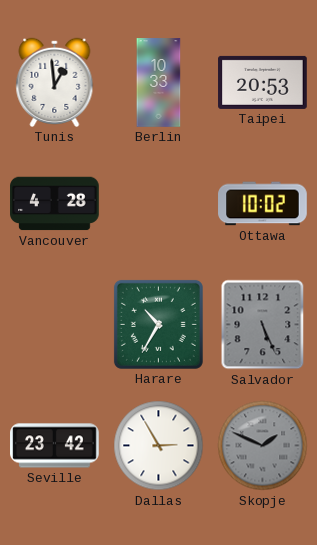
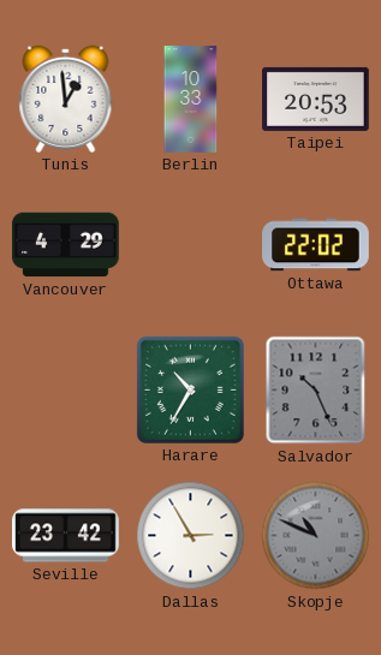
Vancouver: 4:28 -> 4:29 (66, 245)
Ottawa: 10:02 -> 22:02 (316, 245)
Salvador: 5:26 -> 10:26 (316, 391)
Skopje: 1:49 -> 10:49 (316, 536)
